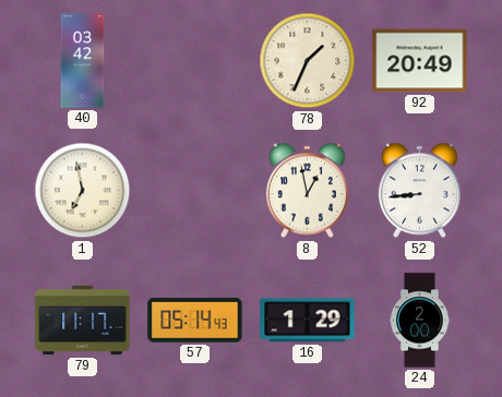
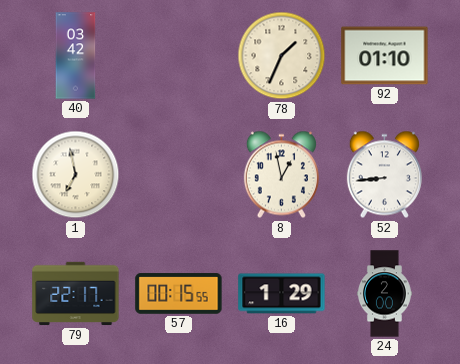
92: 20:49 -> 01:10 (385, 56)
79: 11:17 -> 22:17 (76, 294)
57: 05:14 -> 00:15 (179, 294)
